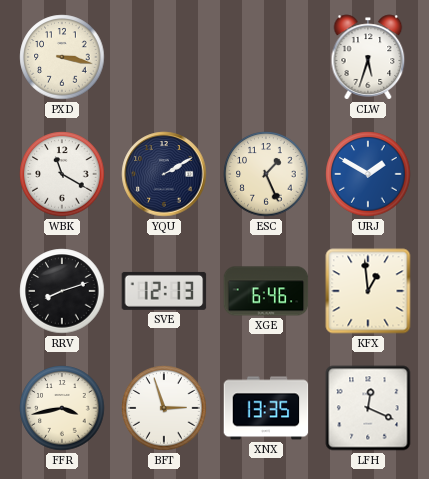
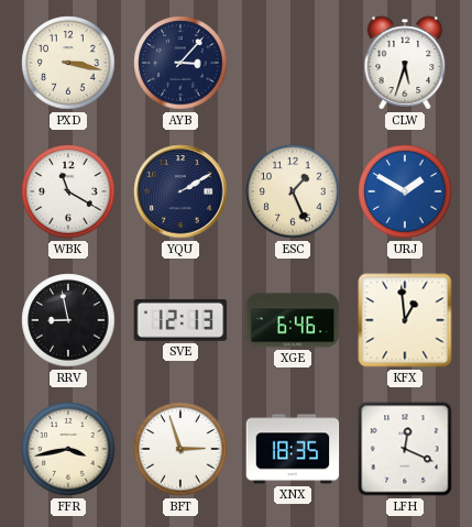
AYB: none -> 3:07 (180, 63)
RRV: 8:12 -> 8:58 (68, 320)
XNX: 13:35 -> 18:35 (293, 449)
